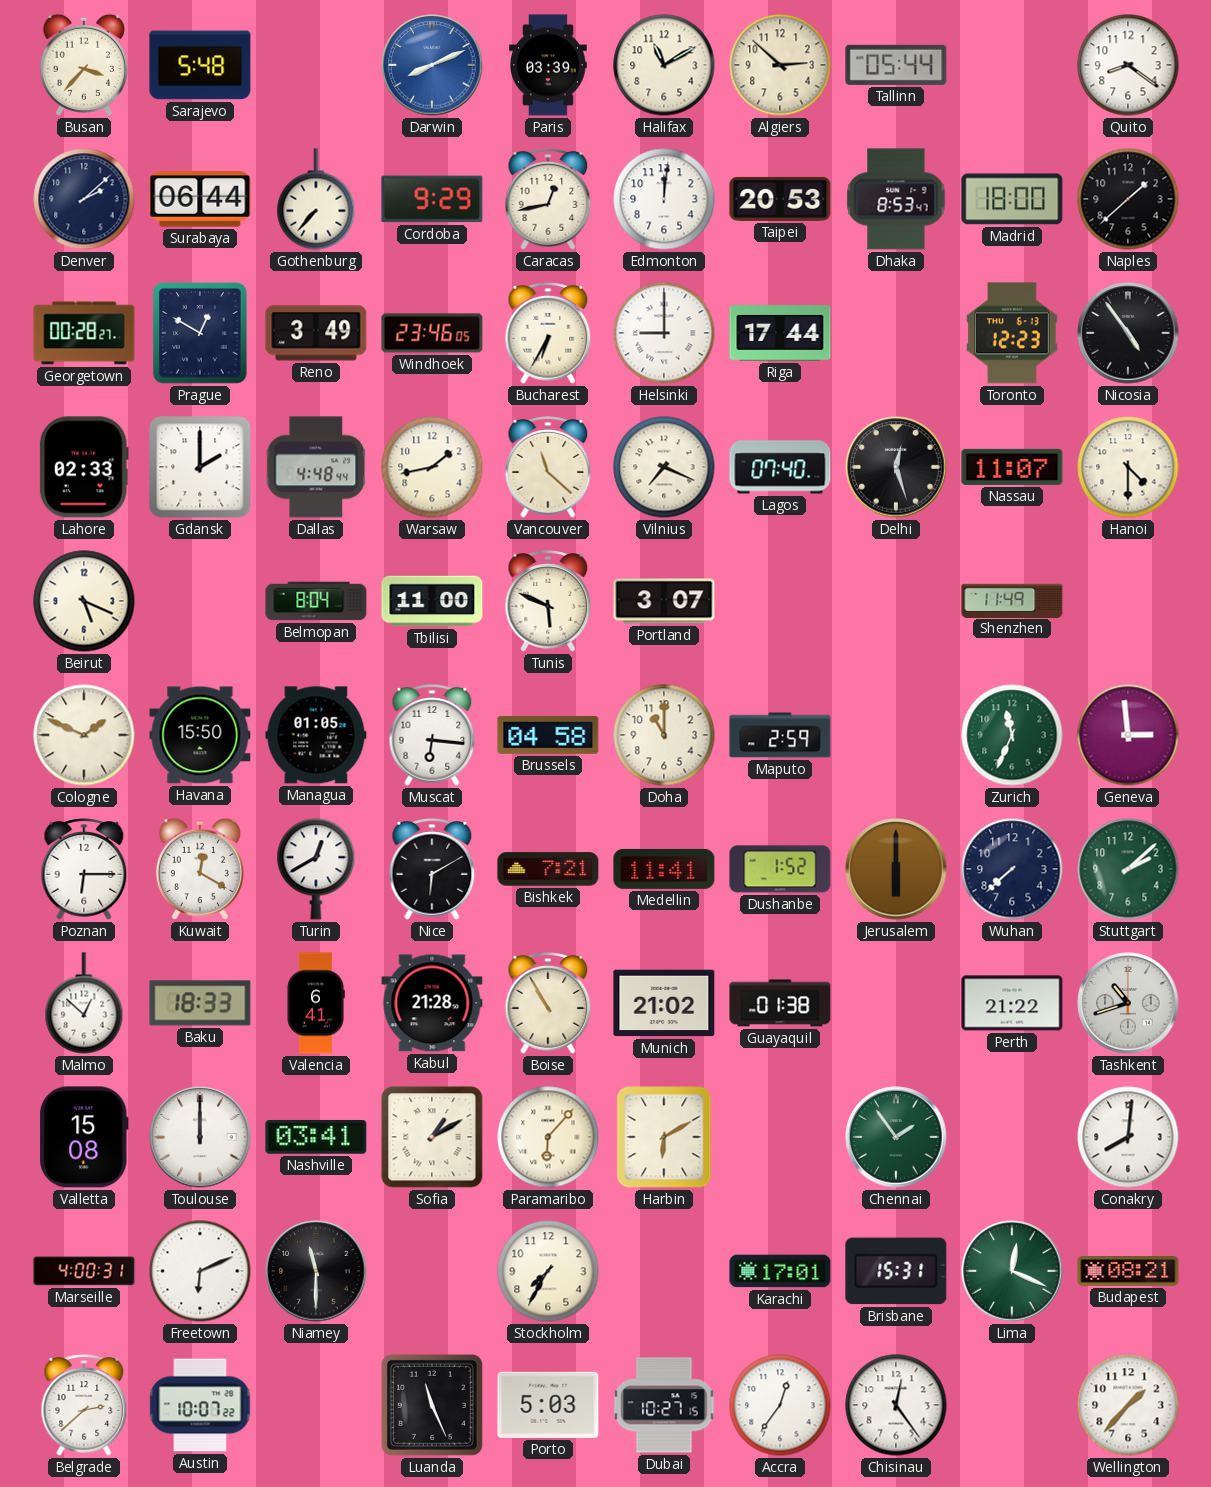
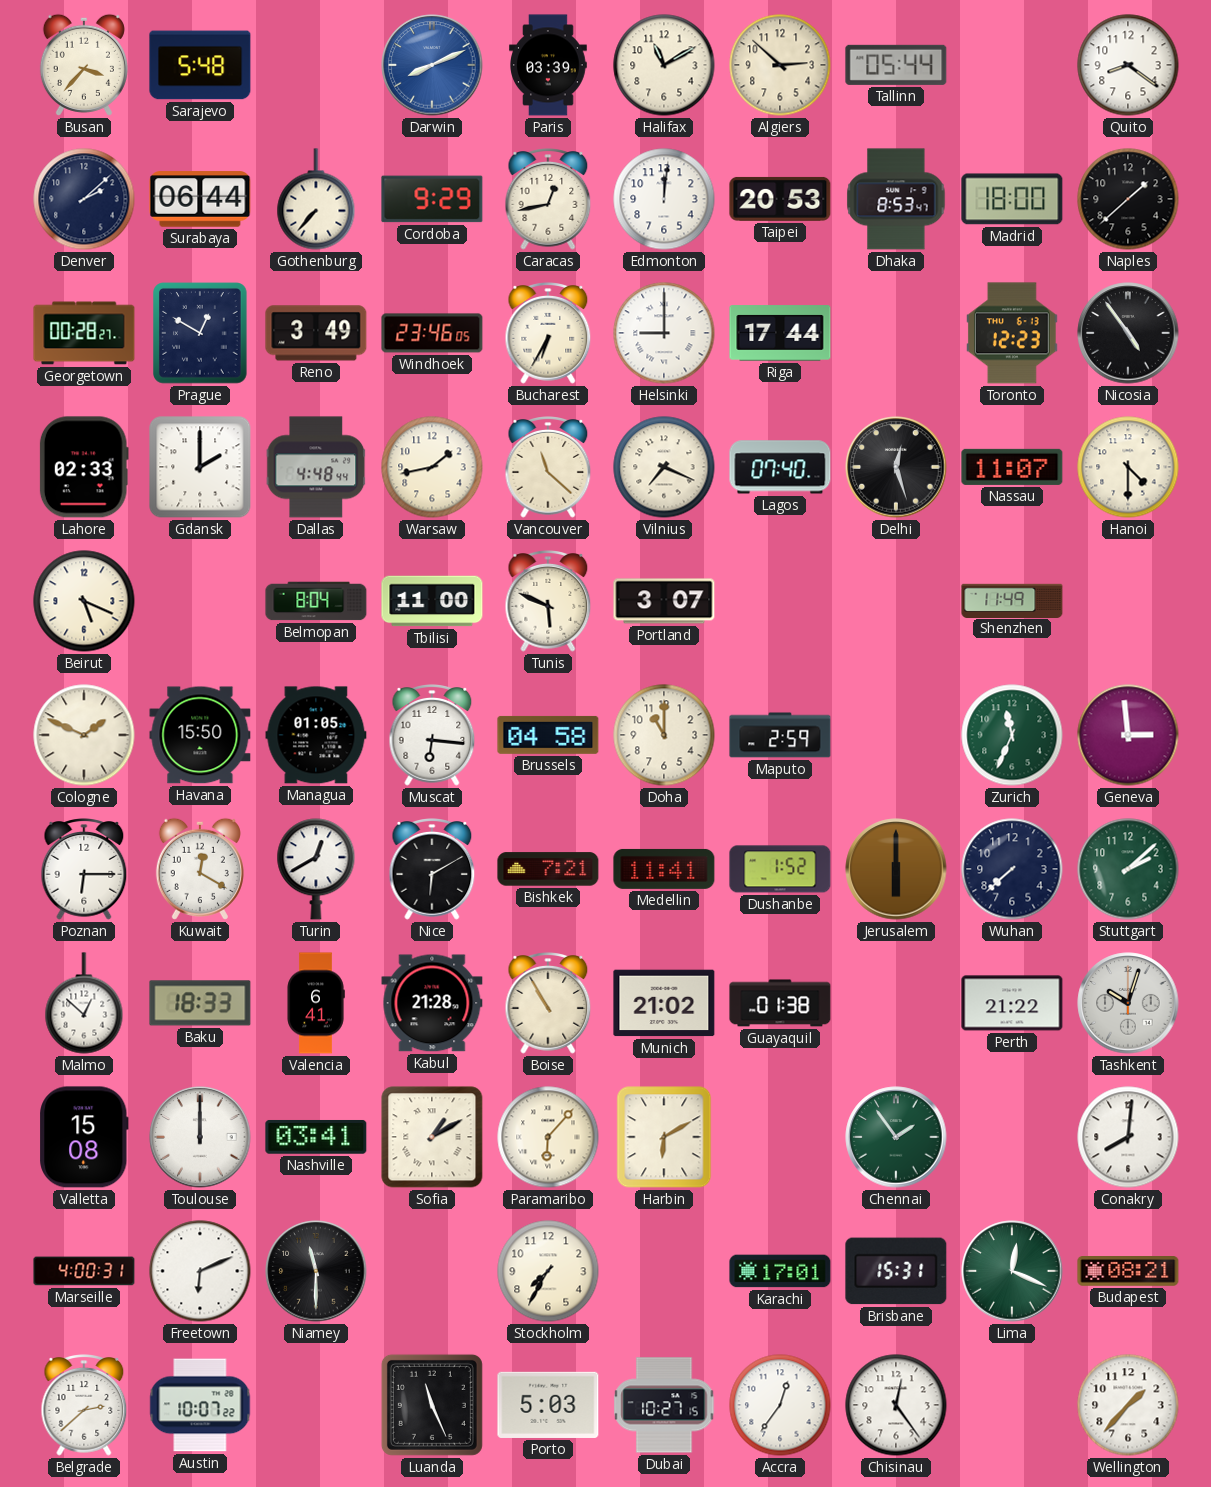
Tashkent: 10:42 -> 10:03 (1128, 1003)
